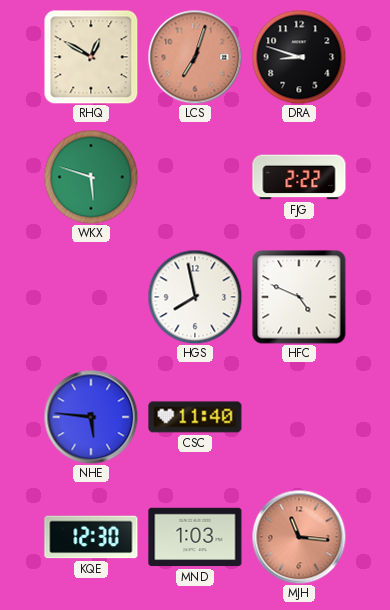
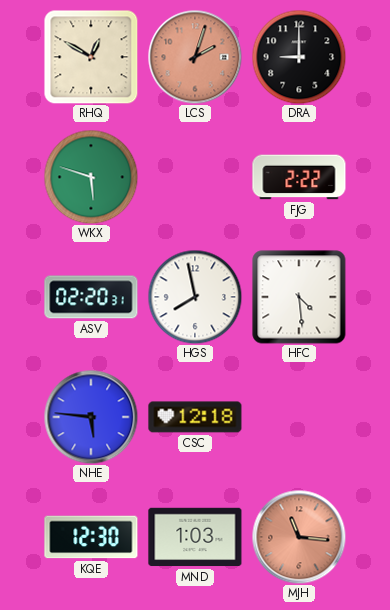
LCS: 7:03 -> 2:03 (195, 57)
DRA: 8:48 -> 9:00 (299, 57)
ASV: none -> 02:20 (91, 297)
HFC: 4:49 -> 4:29 (299, 297)
CSC: 11:40 -> 12:18 (195, 417)
